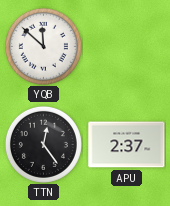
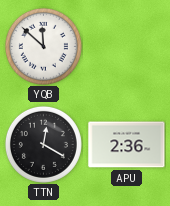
TTN: 12:24 -> 12:20 (43, 144)
APU: 2:37 -> 2:36 (127, 145)
